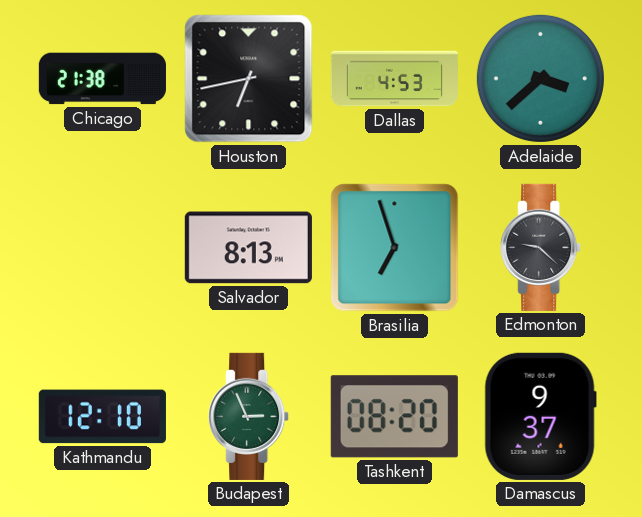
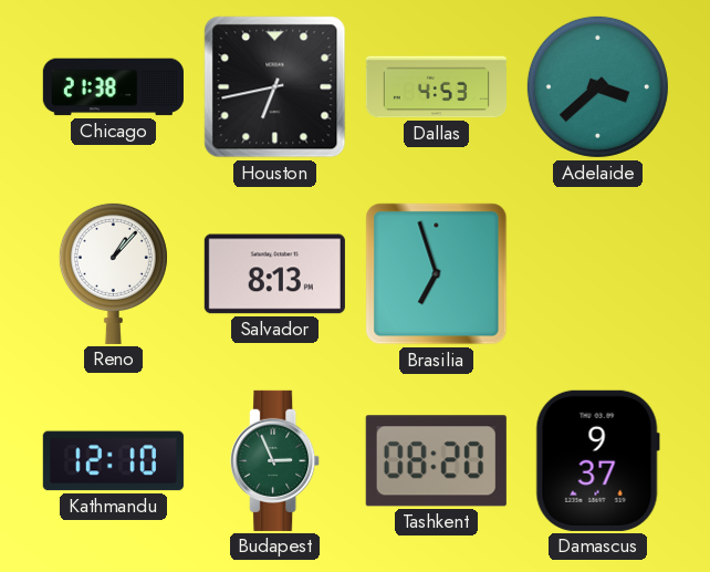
Reno: none -> 1:07 (113, 273)
Edmonton: 9:22 -> none (541, 247)
